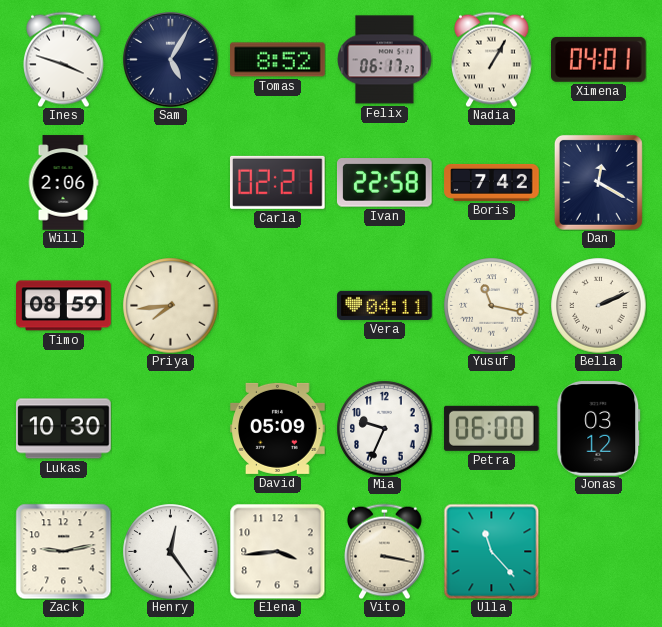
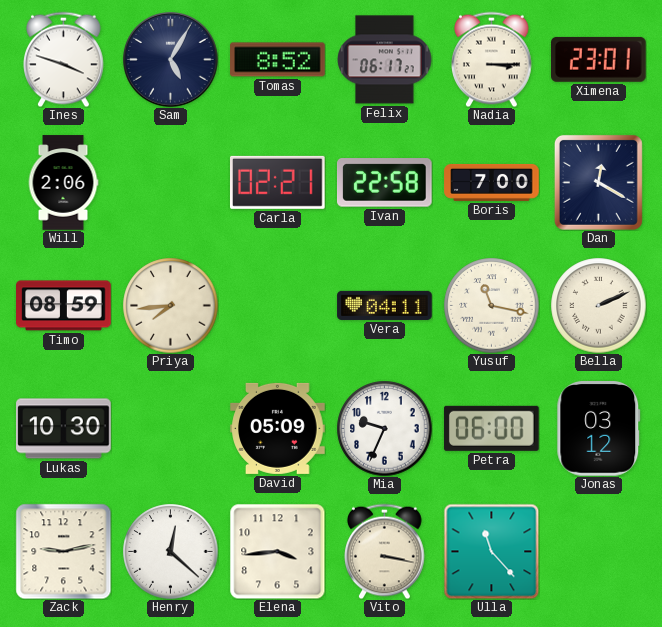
Nadia: 1:05 -> 3:15 (492, 59)
Ximena: 04:01 -> 23:01 (599, 59)
Boris: 7:42 -> 7:00 (492, 182)
Henry: 12:24 -> 12:22 (170, 551)
